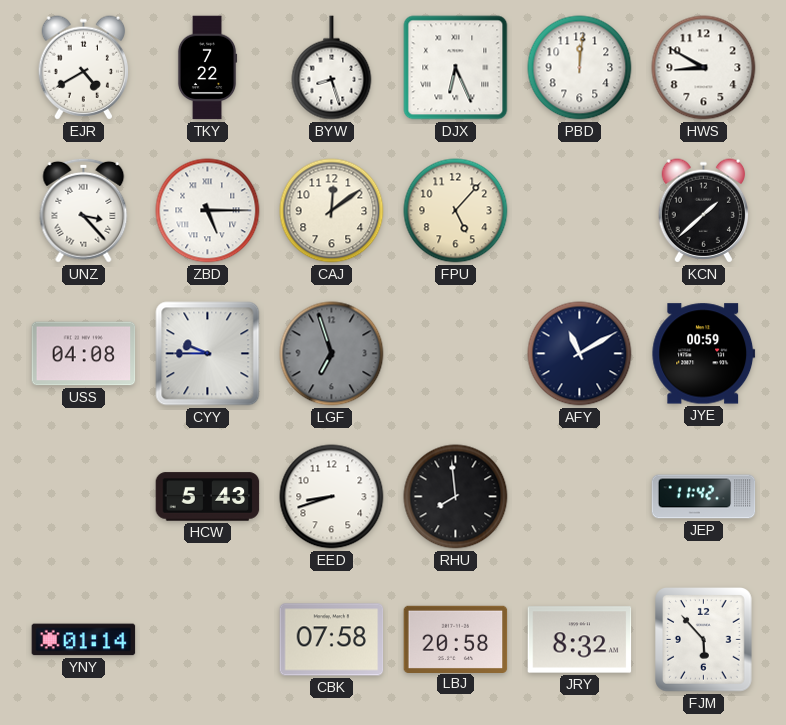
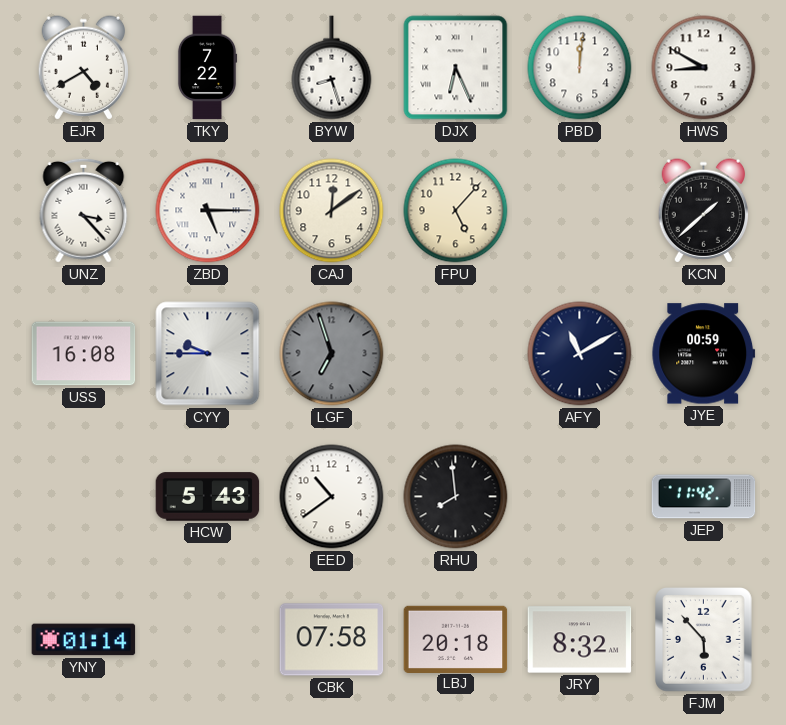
USS: 04:08 -> 16:08 (84, 354)
EED: 8:42 -> 10:39 (332, 497)
LBJ: 20:58 -> 20:18 (456, 639)
